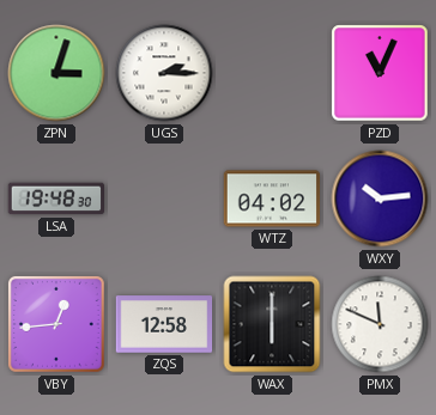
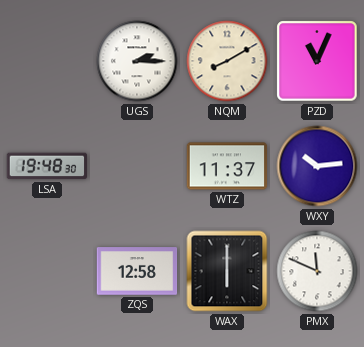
ZPN: 3:03 -> none (56, 73)
NQM: none -> 8:10 (227, 61)
WTZ: 04:02 -> 11:37 (227, 166)
VBY: 12:44 -> none (56, 324)
